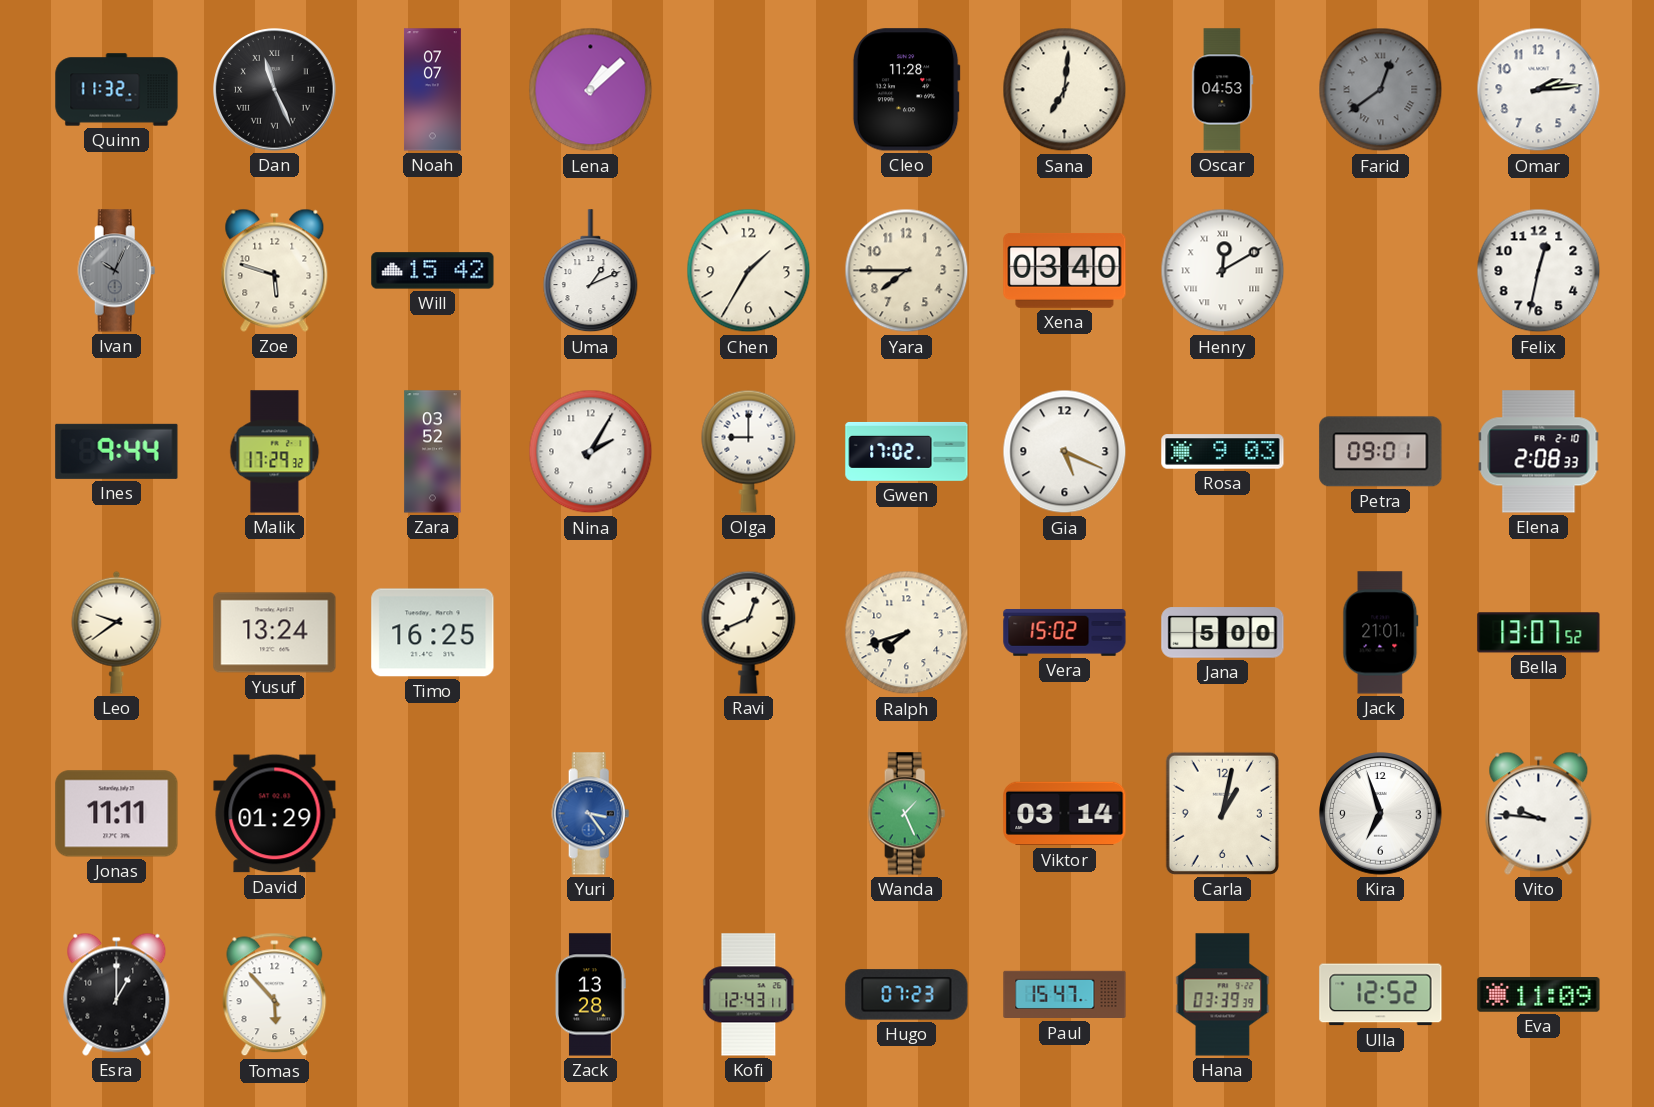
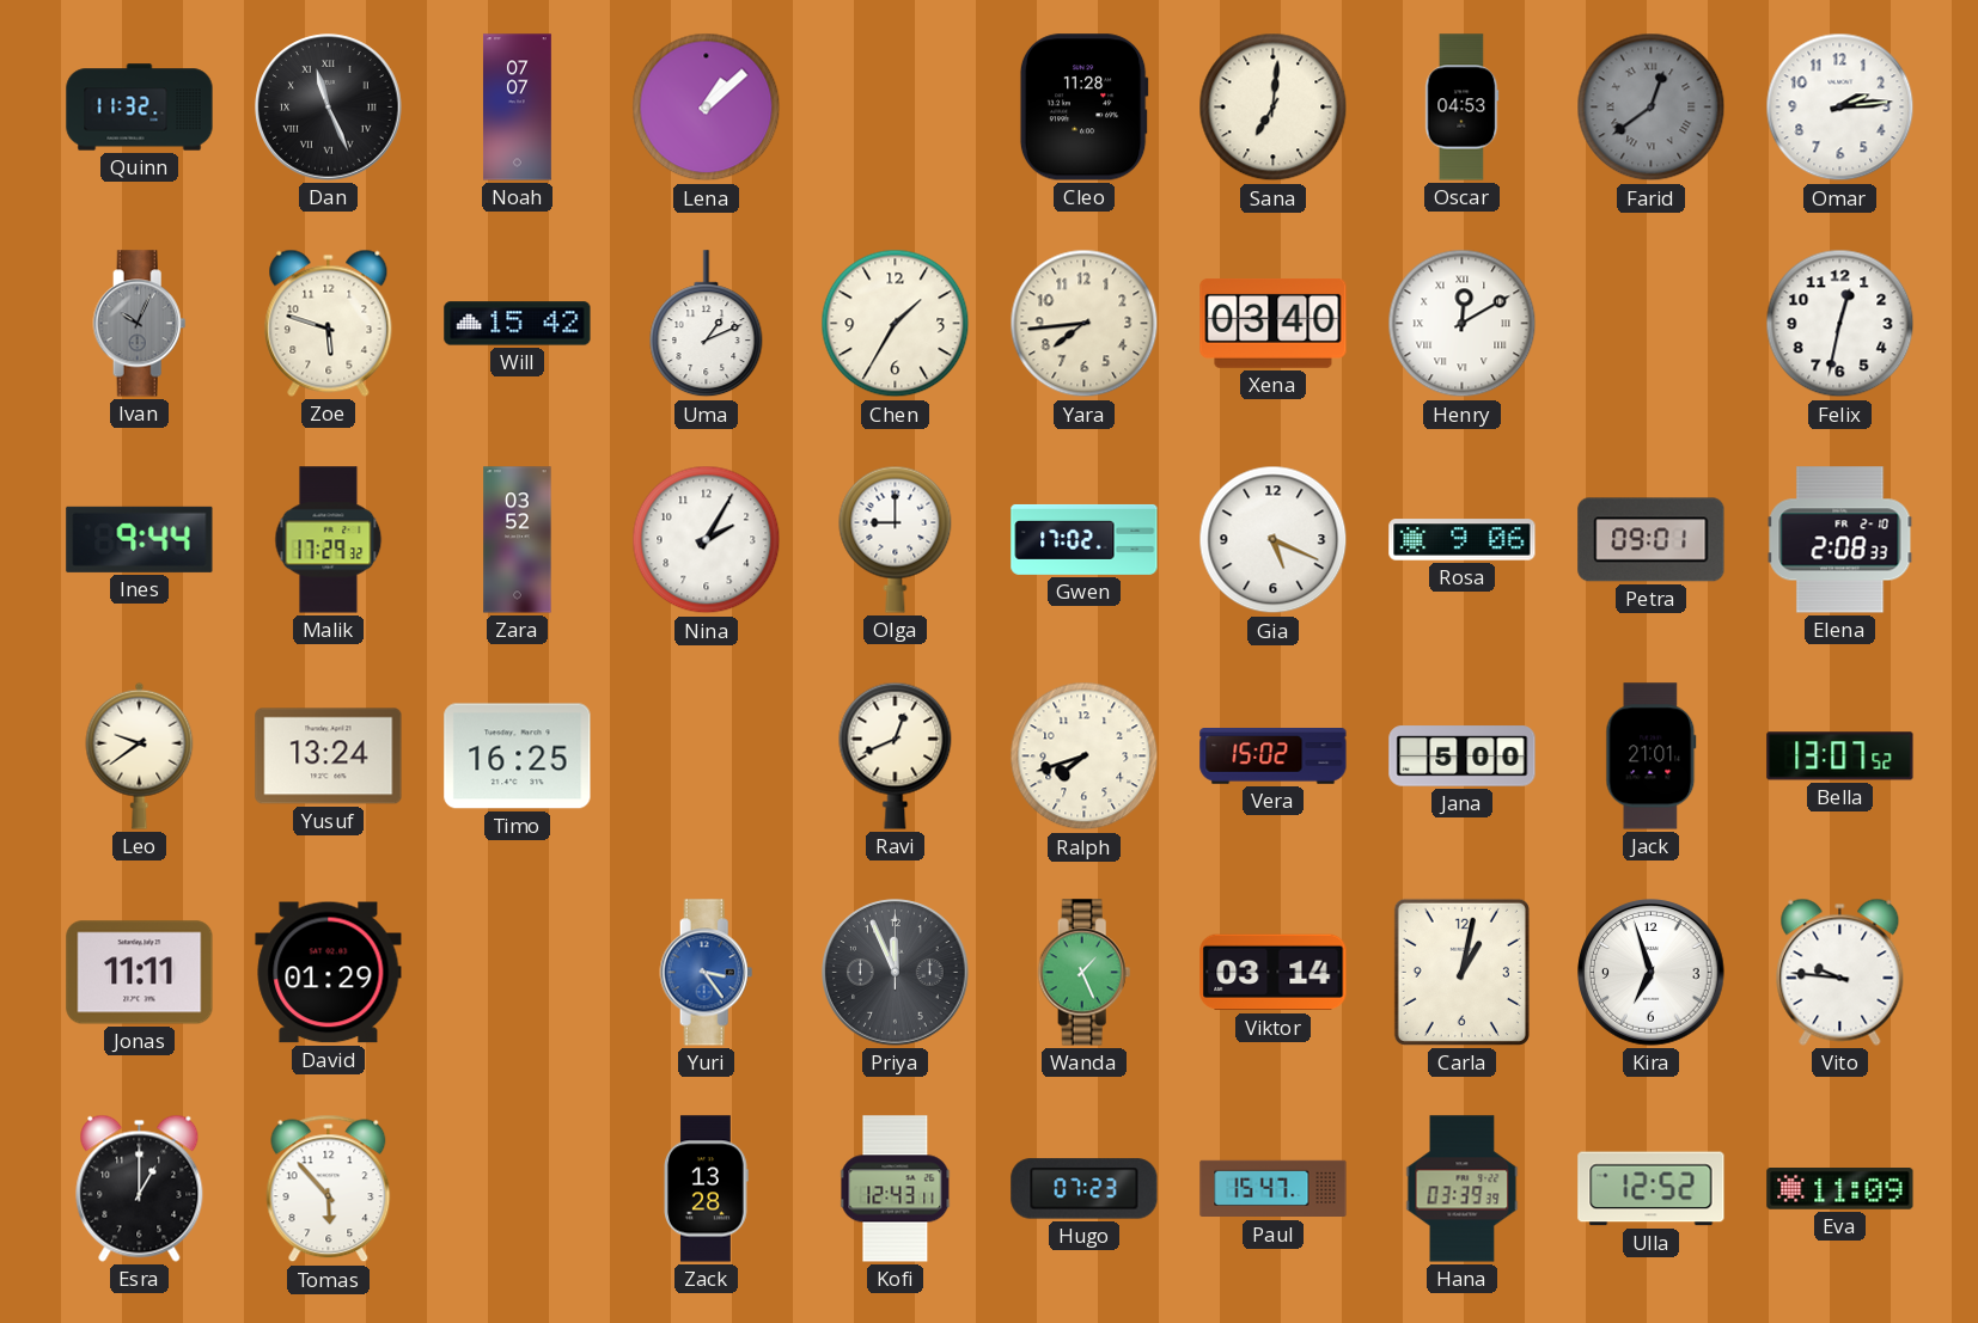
Yara: 7:45 -> 7:44 (1085, 324)
Rosa: 9:03 -> 9:06 (1463, 540)
Priya: none -> 11:56 (896, 973)
